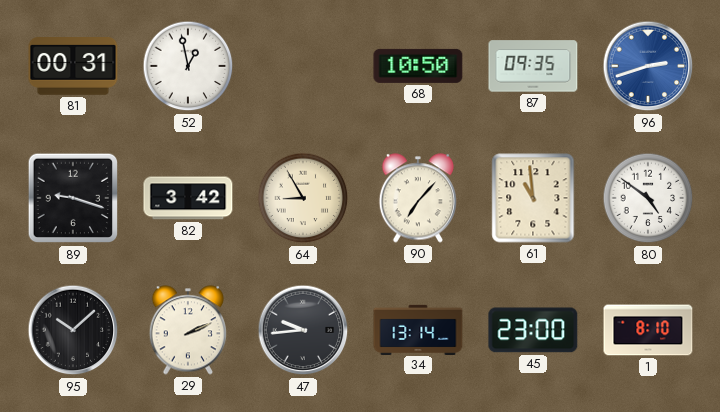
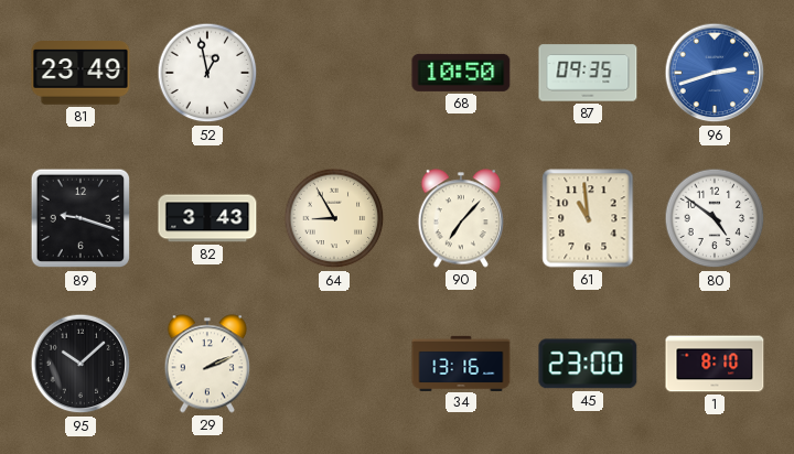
81: 00:31 -> 23:49 (81, 74)
82: 3:42 -> 3:43 (207, 218)
47: 9:44 -> none (303, 330)
34: 13:14 -> 13:16 (461, 363)
